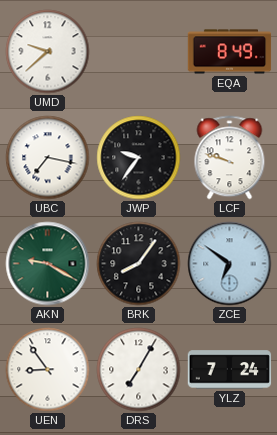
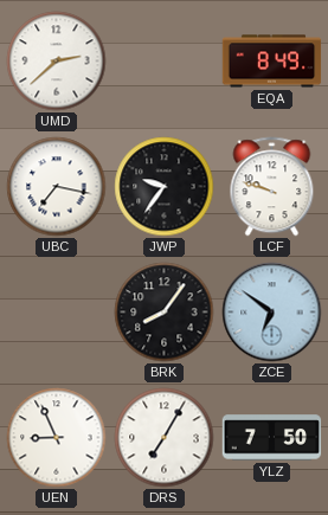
UMD: 9:38 -> 2:38 (57, 62)
AKN: 9:20 -> none (48, 264)
UEN: 8:54 -> 8:56 (57, 438)
YLZ: 7:24 -> 7:50 (272, 438)
